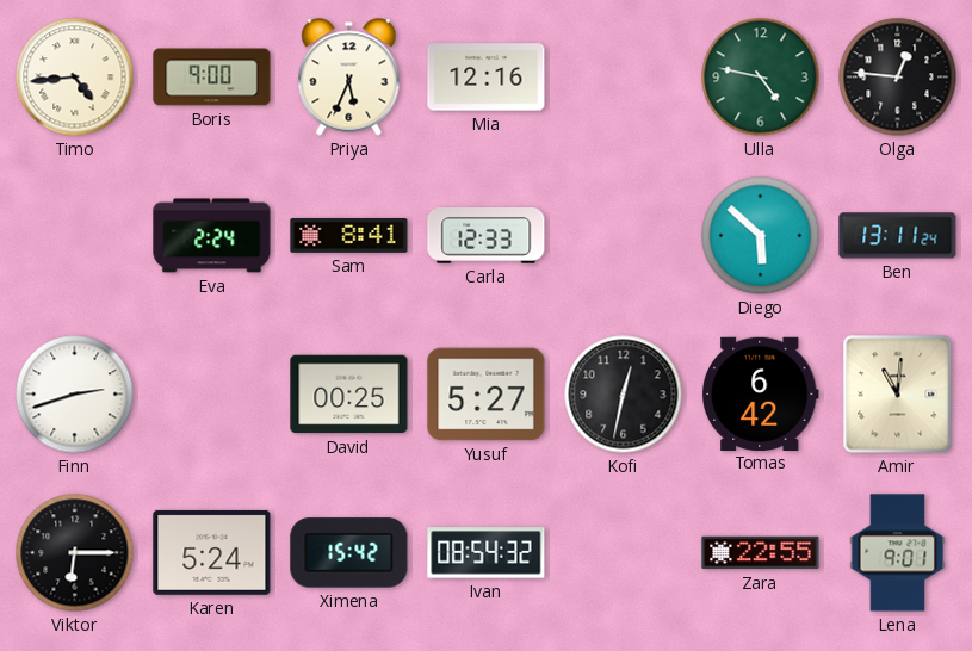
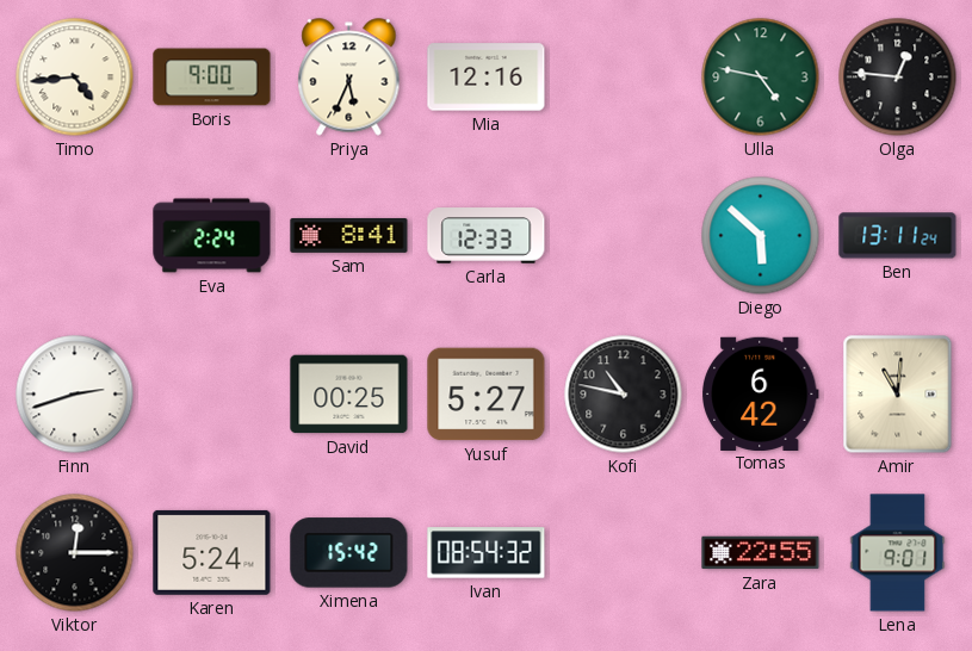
Kofi: 12:32 -> 10:47 (624, 395)
Viktor: 6:15 -> 12:15 (75, 553)
